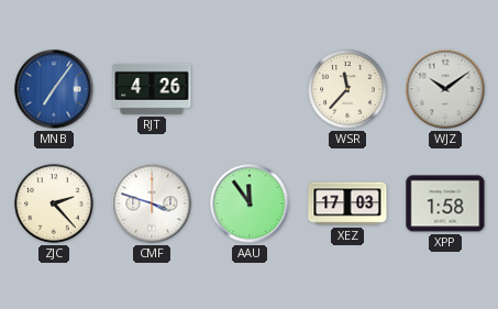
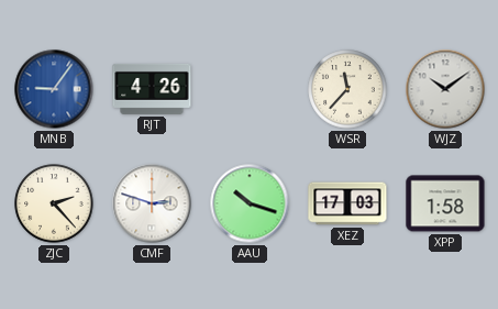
MNB: 7:06 -> 9:06 (54, 89)
CMF: 3:48 -> 2:48 (152, 203)
AAU: 11:54 -> 10:18 (250, 203)
